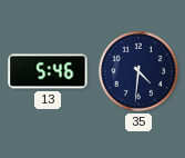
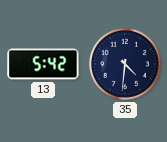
13: 5:46 -> 5:42 (43, 64)
